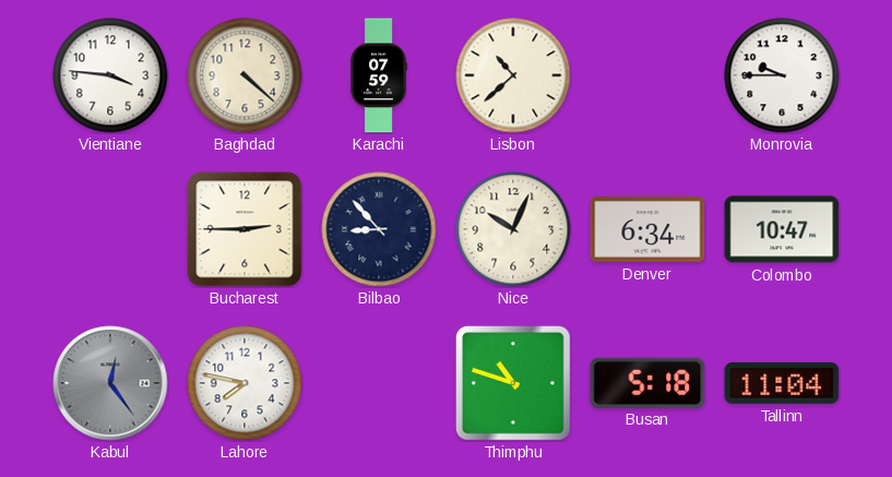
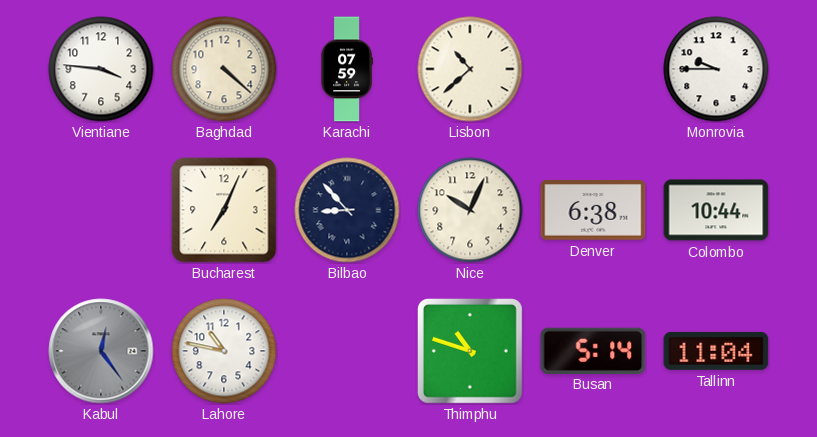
Bucharest: 2:45 -> 7:04 (224, 210)
Denver: 6:34 -> 6:38 (593, 210)
Colombo: 10:47 -> 10:44 (716, 210)
Lahore: 7:47 -> 10:47 (224, 351)
Busan: 5:18 -> 5:14 (593, 350)
